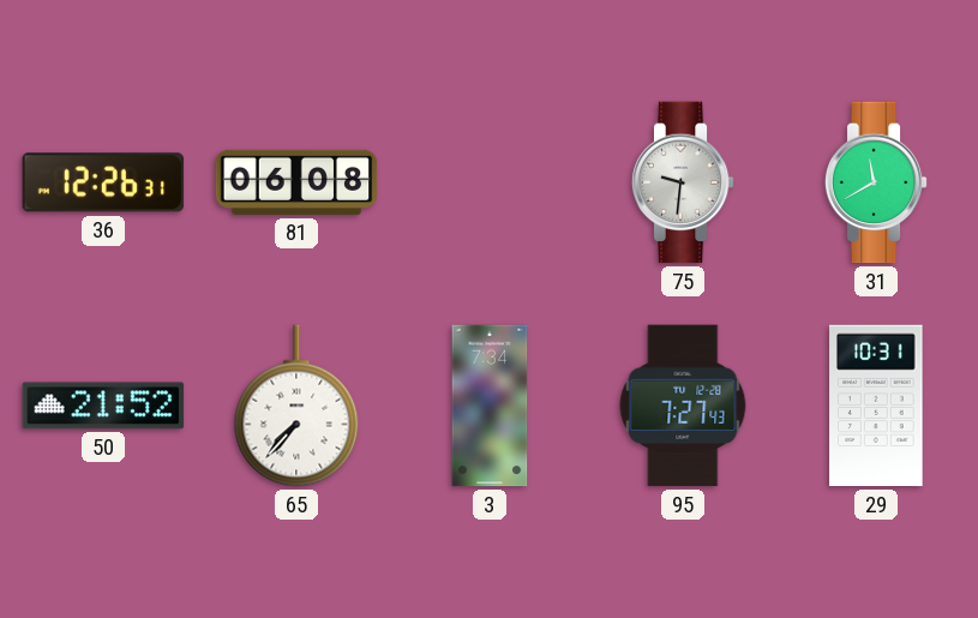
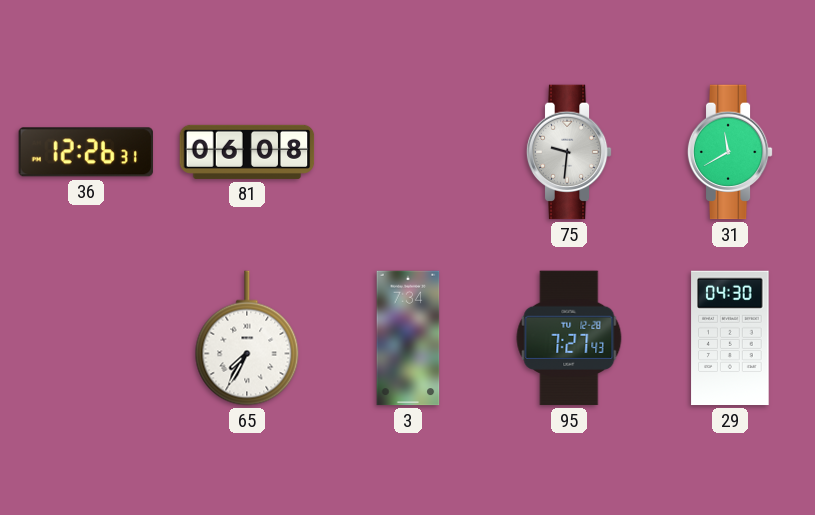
50: 21:52 -> none (103, 406)
65: 7:37 -> 7:35 (247, 338)
29: 10:31 -> 04:30 (730, 338)
